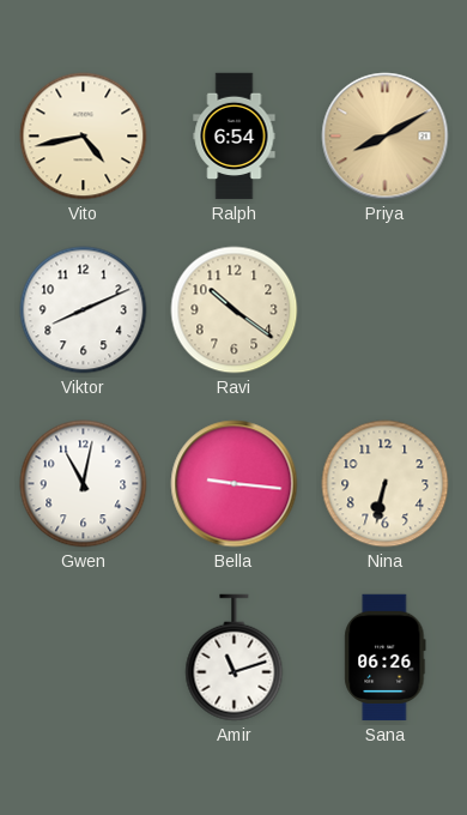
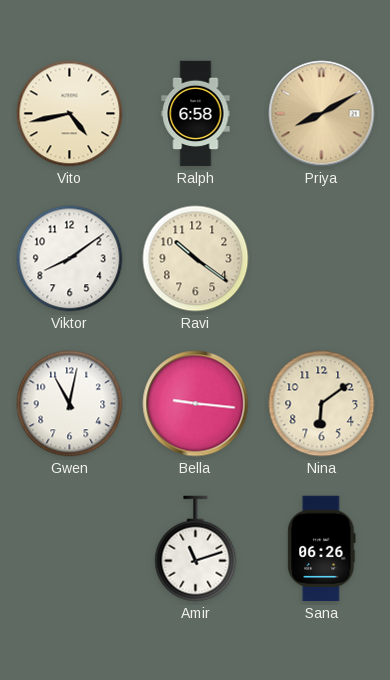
Ralph: 6:54 -> 6:58 (196, 114)
Viktor: 8:11 -> 8:09 (70, 259)
Nina: 6:32 -> 6:09 (322, 404)
